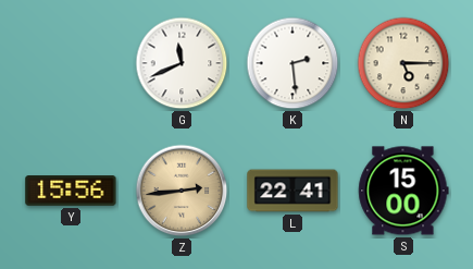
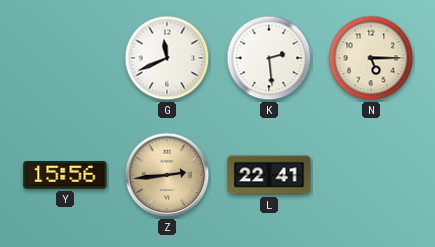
S: 15:00 -> none (403, 191)
